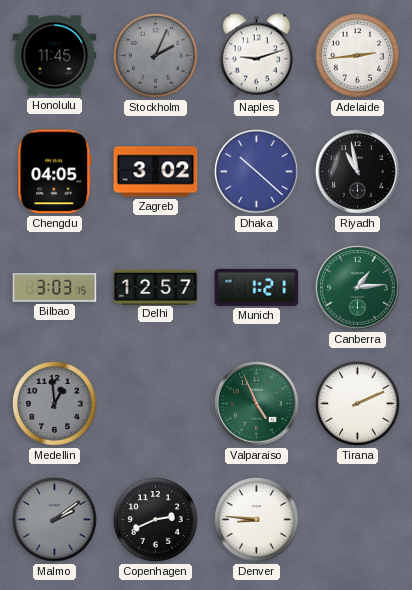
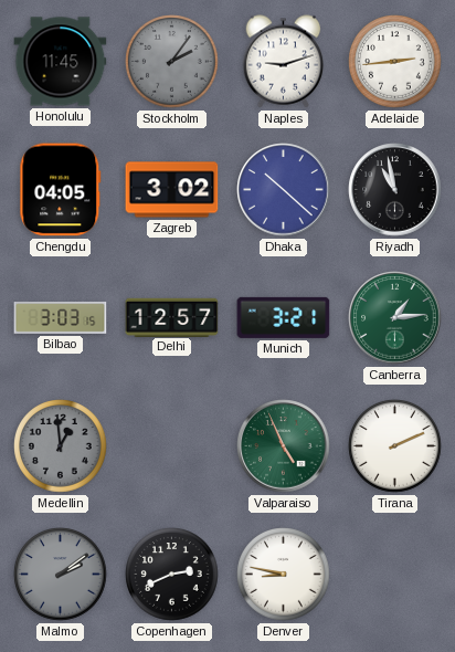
Stockholm: 2:04 -> 2:06 (172, 62)
Munich: 1:21 -> 3:21 (284, 317)
Denver: 8:46 -> 8:47 (284, 575)
